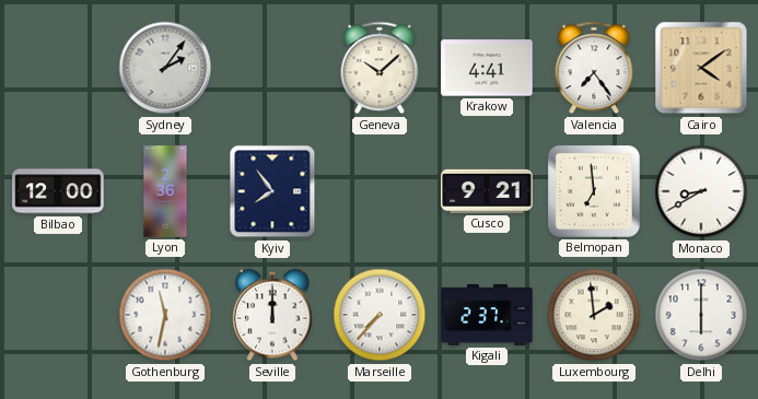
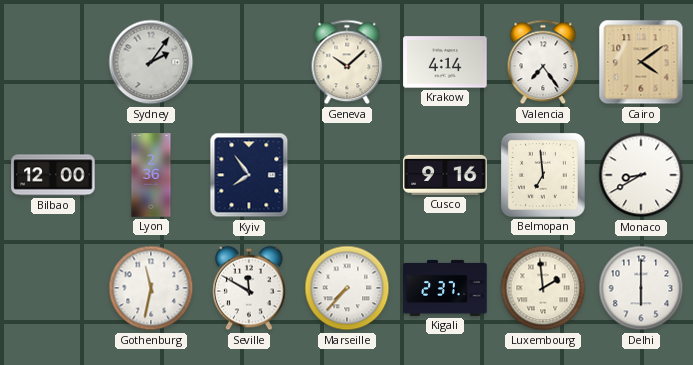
Krakow: 4:41 -> 4:14 (445, 62)
Cusco: 9:21 -> 9:16 (445, 175)
Seville: 12:00 -> 11:50 (249, 288)
